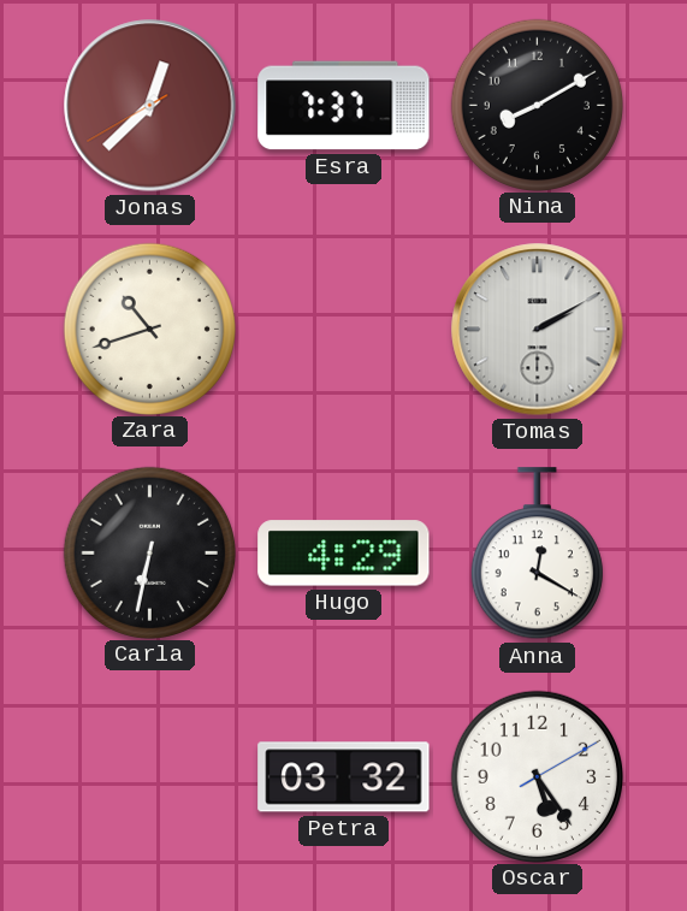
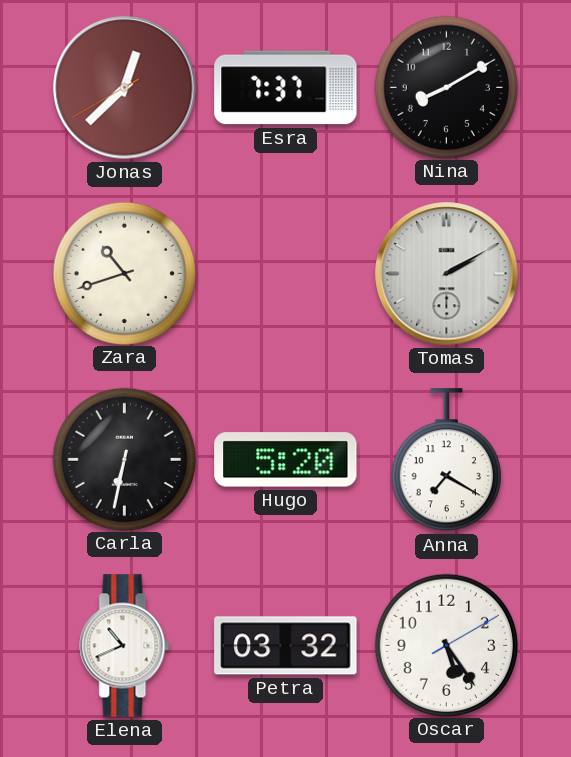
Hugo: 4:29 -> 5:20 (286, 460)
Anna: 12:20 -> 7:20 (446, 460)
Elena: none -> 10:41 (125, 646)
